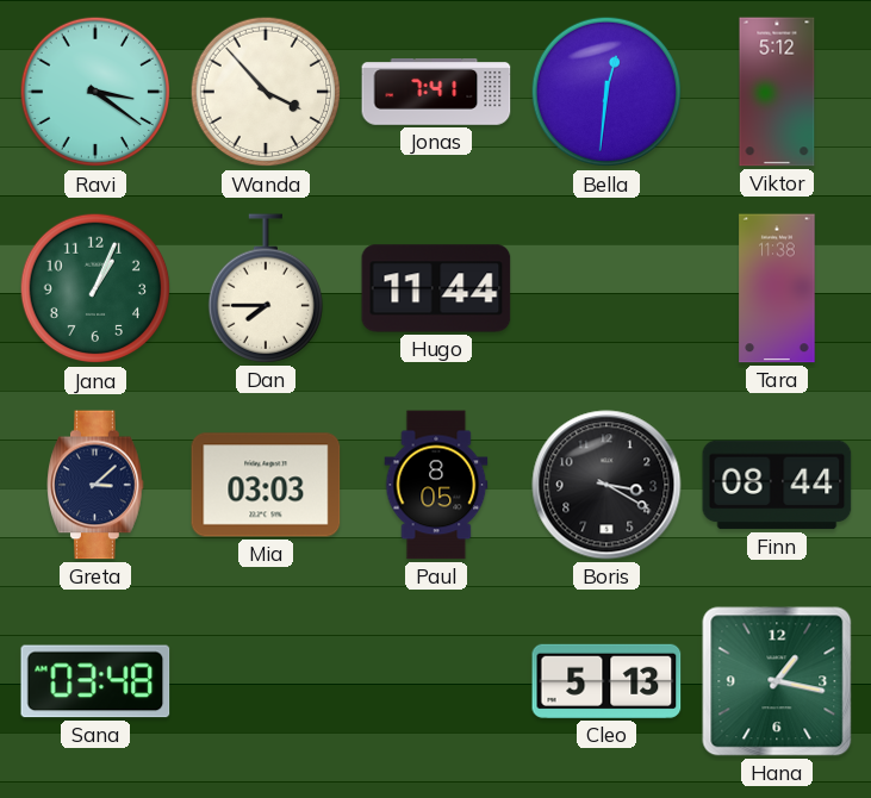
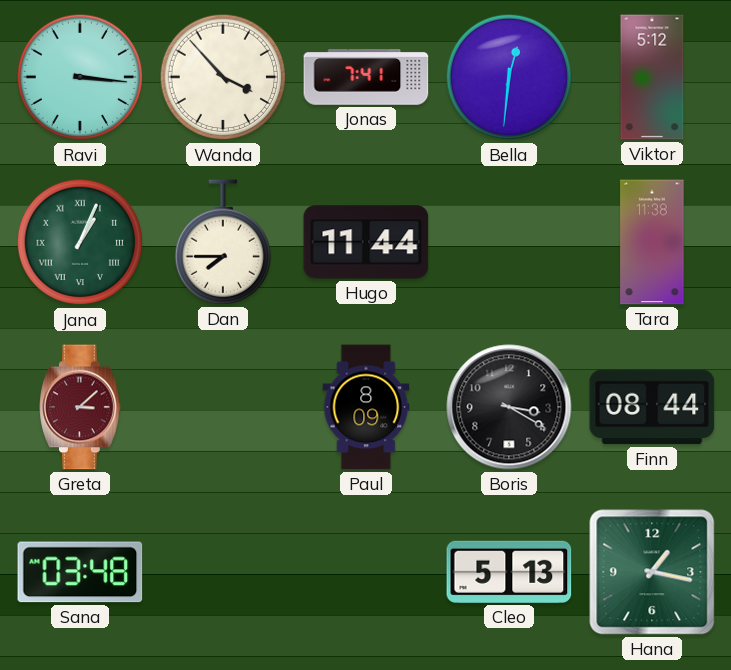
Ravi: 3:21 -> 3:16 (80, 77)
Jana numerals: Arabic -> Roman (80, 242)
Greta dial: navy -> burgundy (80, 407)
Mia: 03:03 -> none (266, 485)
Paul: 8:05 -> 8:09 (366, 407)
